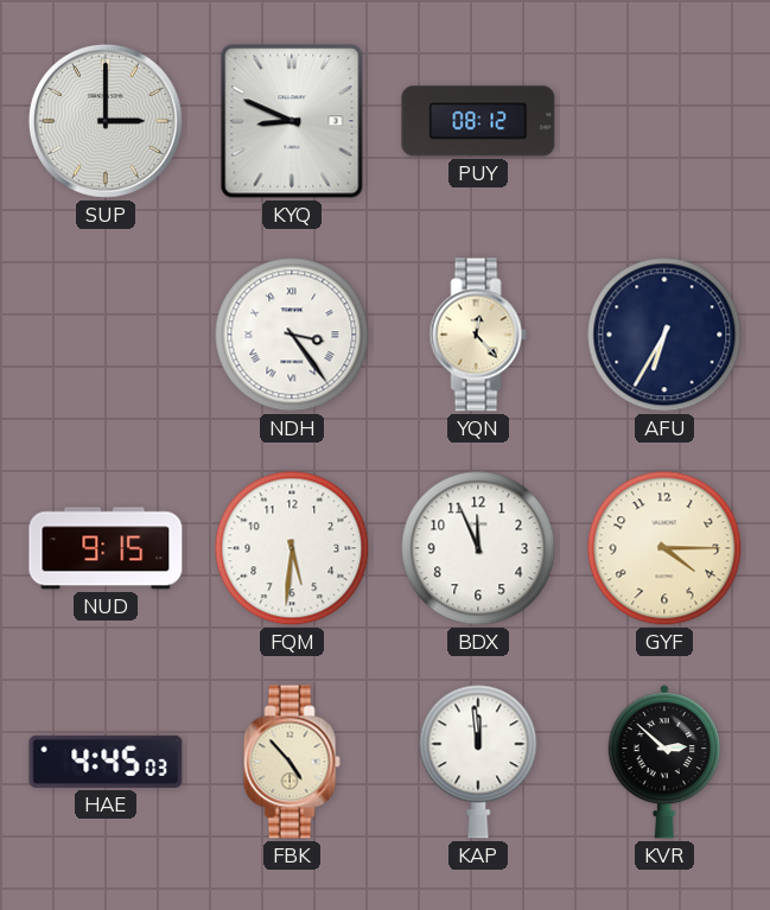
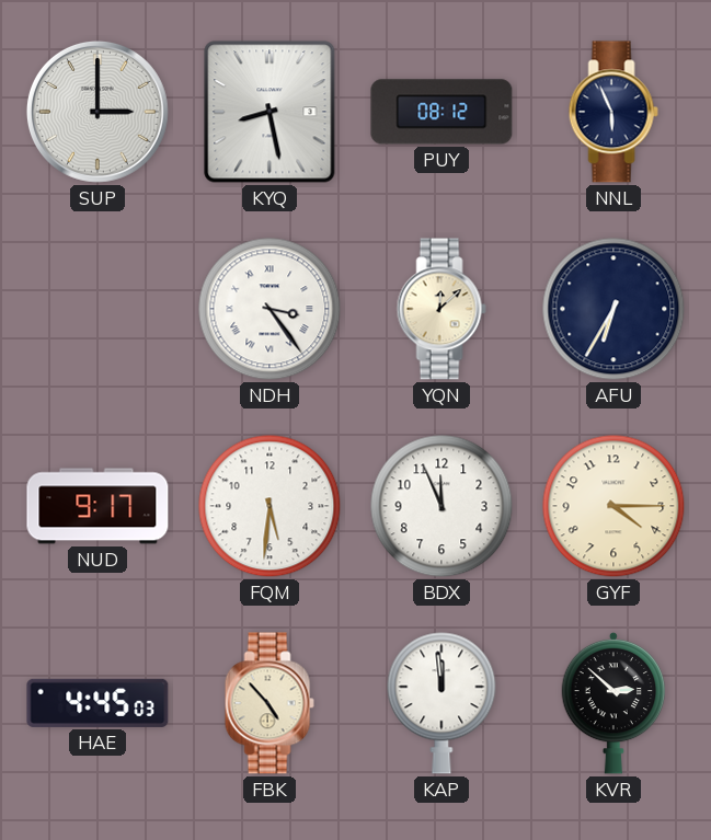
KYQ: 8:49 -> 8:28 (270, 112)
NNL: none -> 5:56 (613, 112)
YQN: 12:23 -> 12:08 (441, 309)
NUD: 9:15 -> 9:17 (98, 506)
